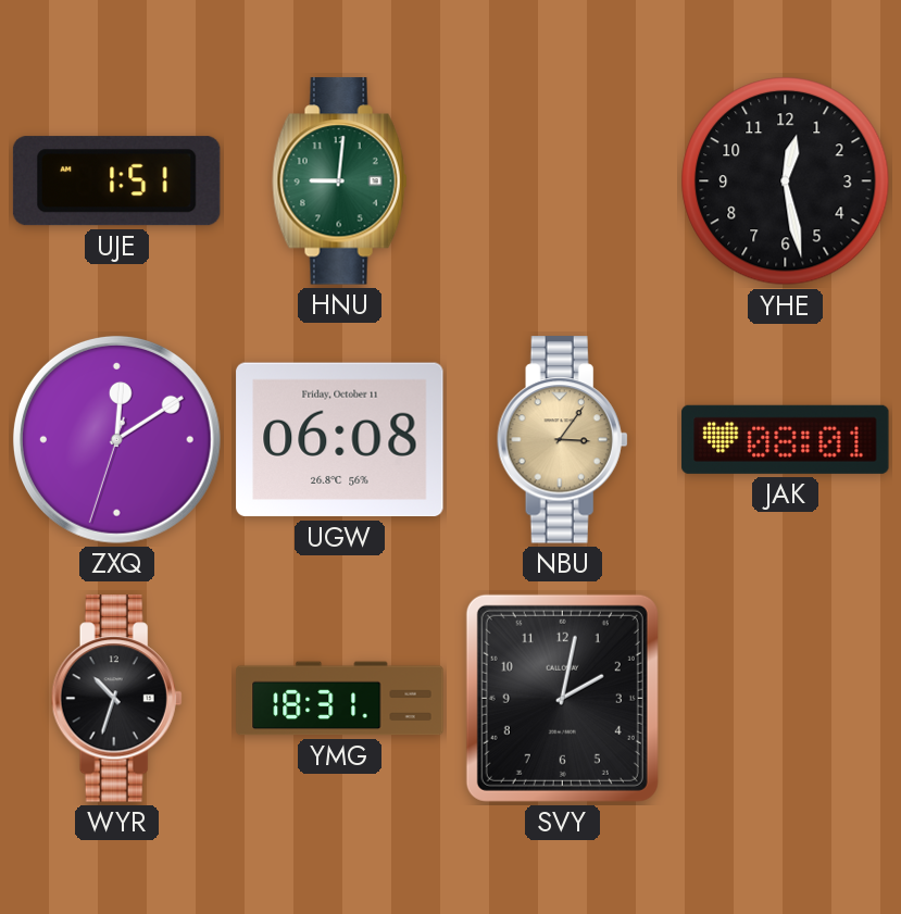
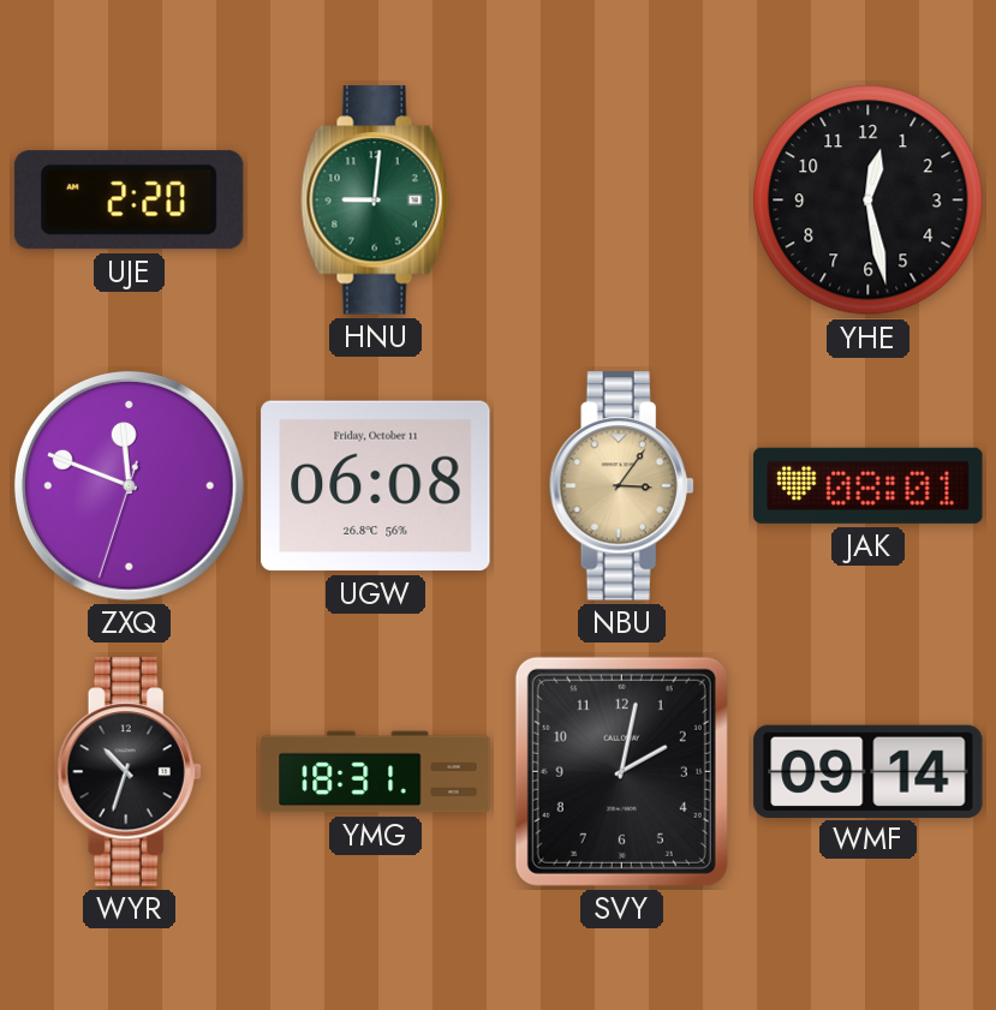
UJE: 1:51 -> 2:20 (129, 201)
ZXQ: 12:09 -> 11:48 (129, 485)
WMF: none -> 09:14 (869, 771)
